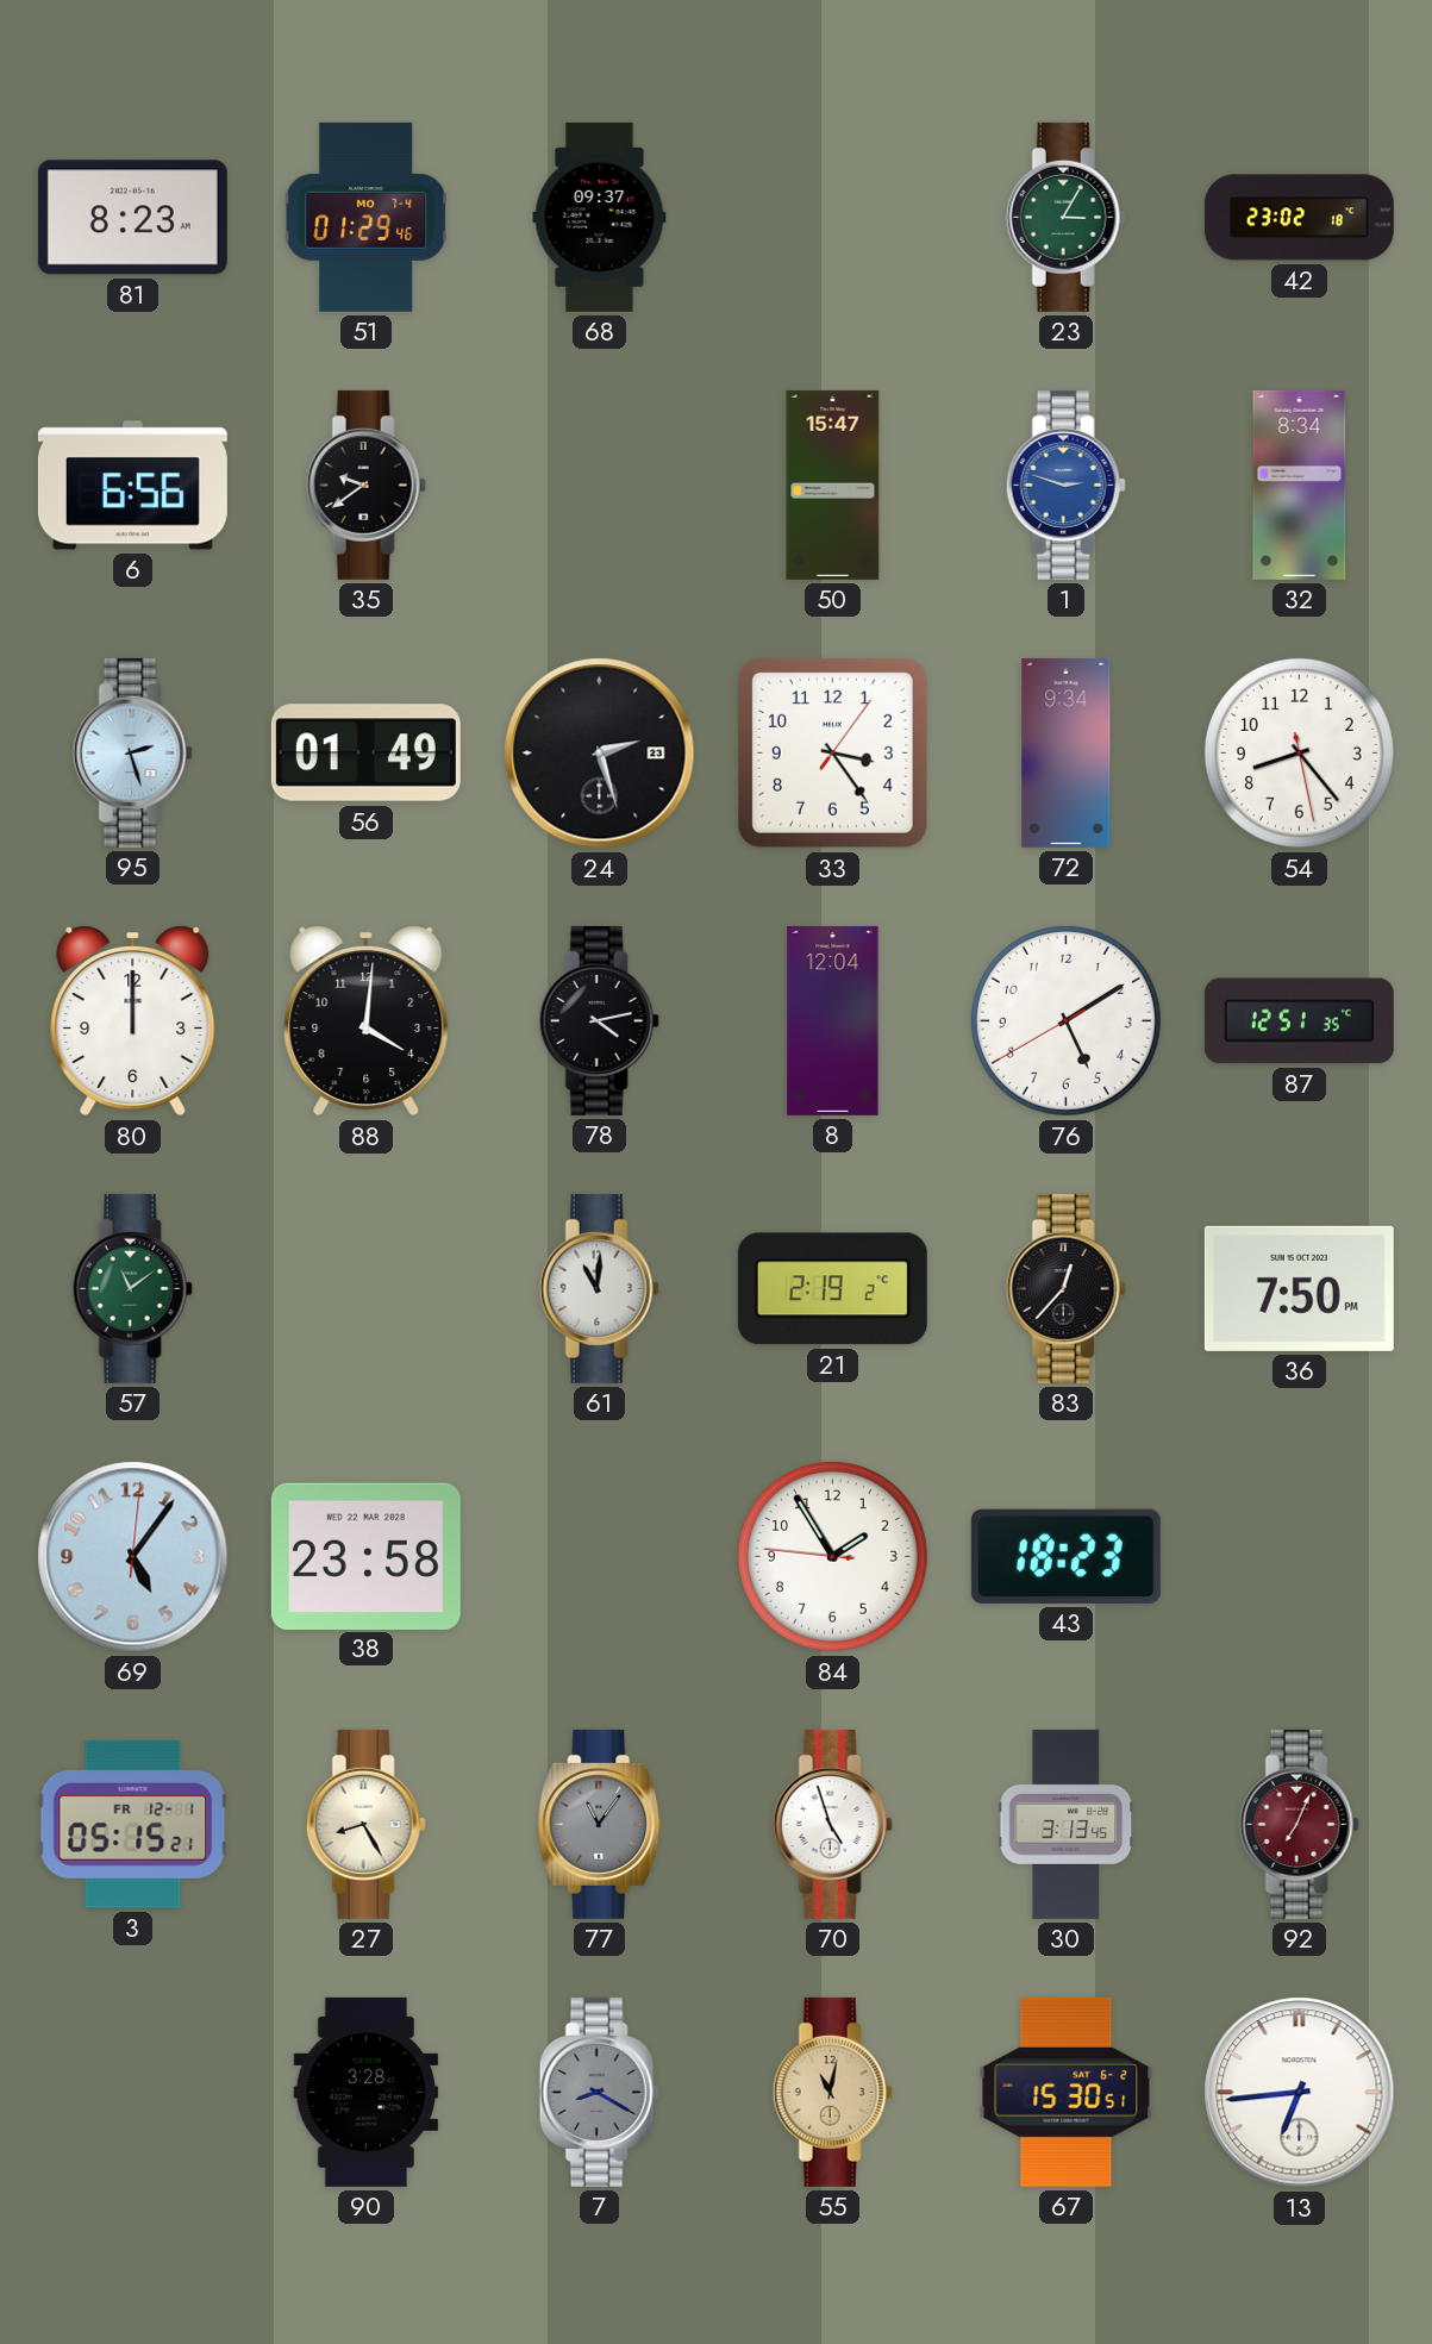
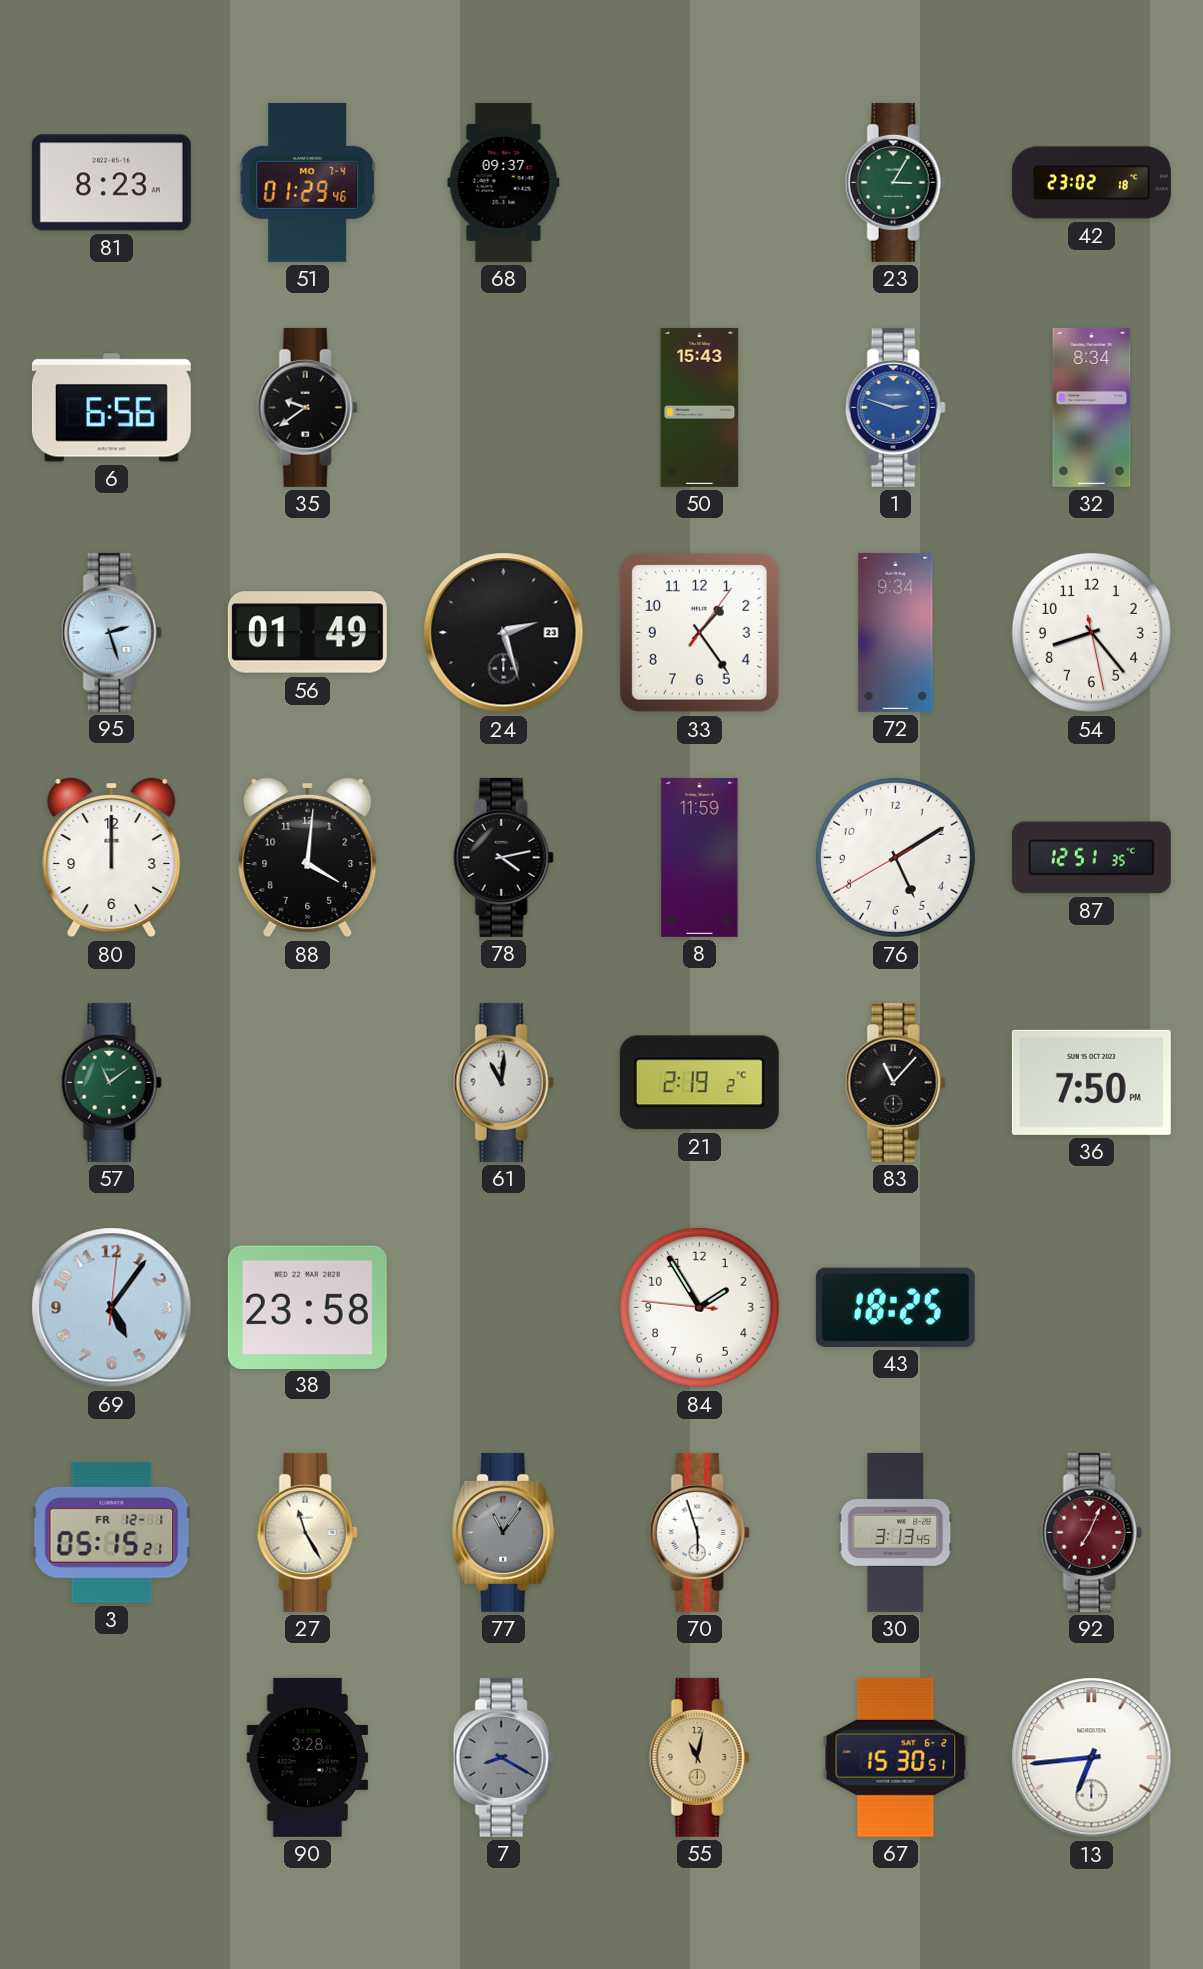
50: 15:47 -> 15:43 (700, 407)
33: 3:24 -> 1:24 (699, 632)
8: 12:04 -> 11:59 (700, 857)
83: 12:37 -> 11:07 (895, 1082)
43: 18:23 -> 18:25 (895, 1307)
27: 8:25 -> 11:25 (307, 1532)
70: 4:57 -> 5:57 (699, 1532)
